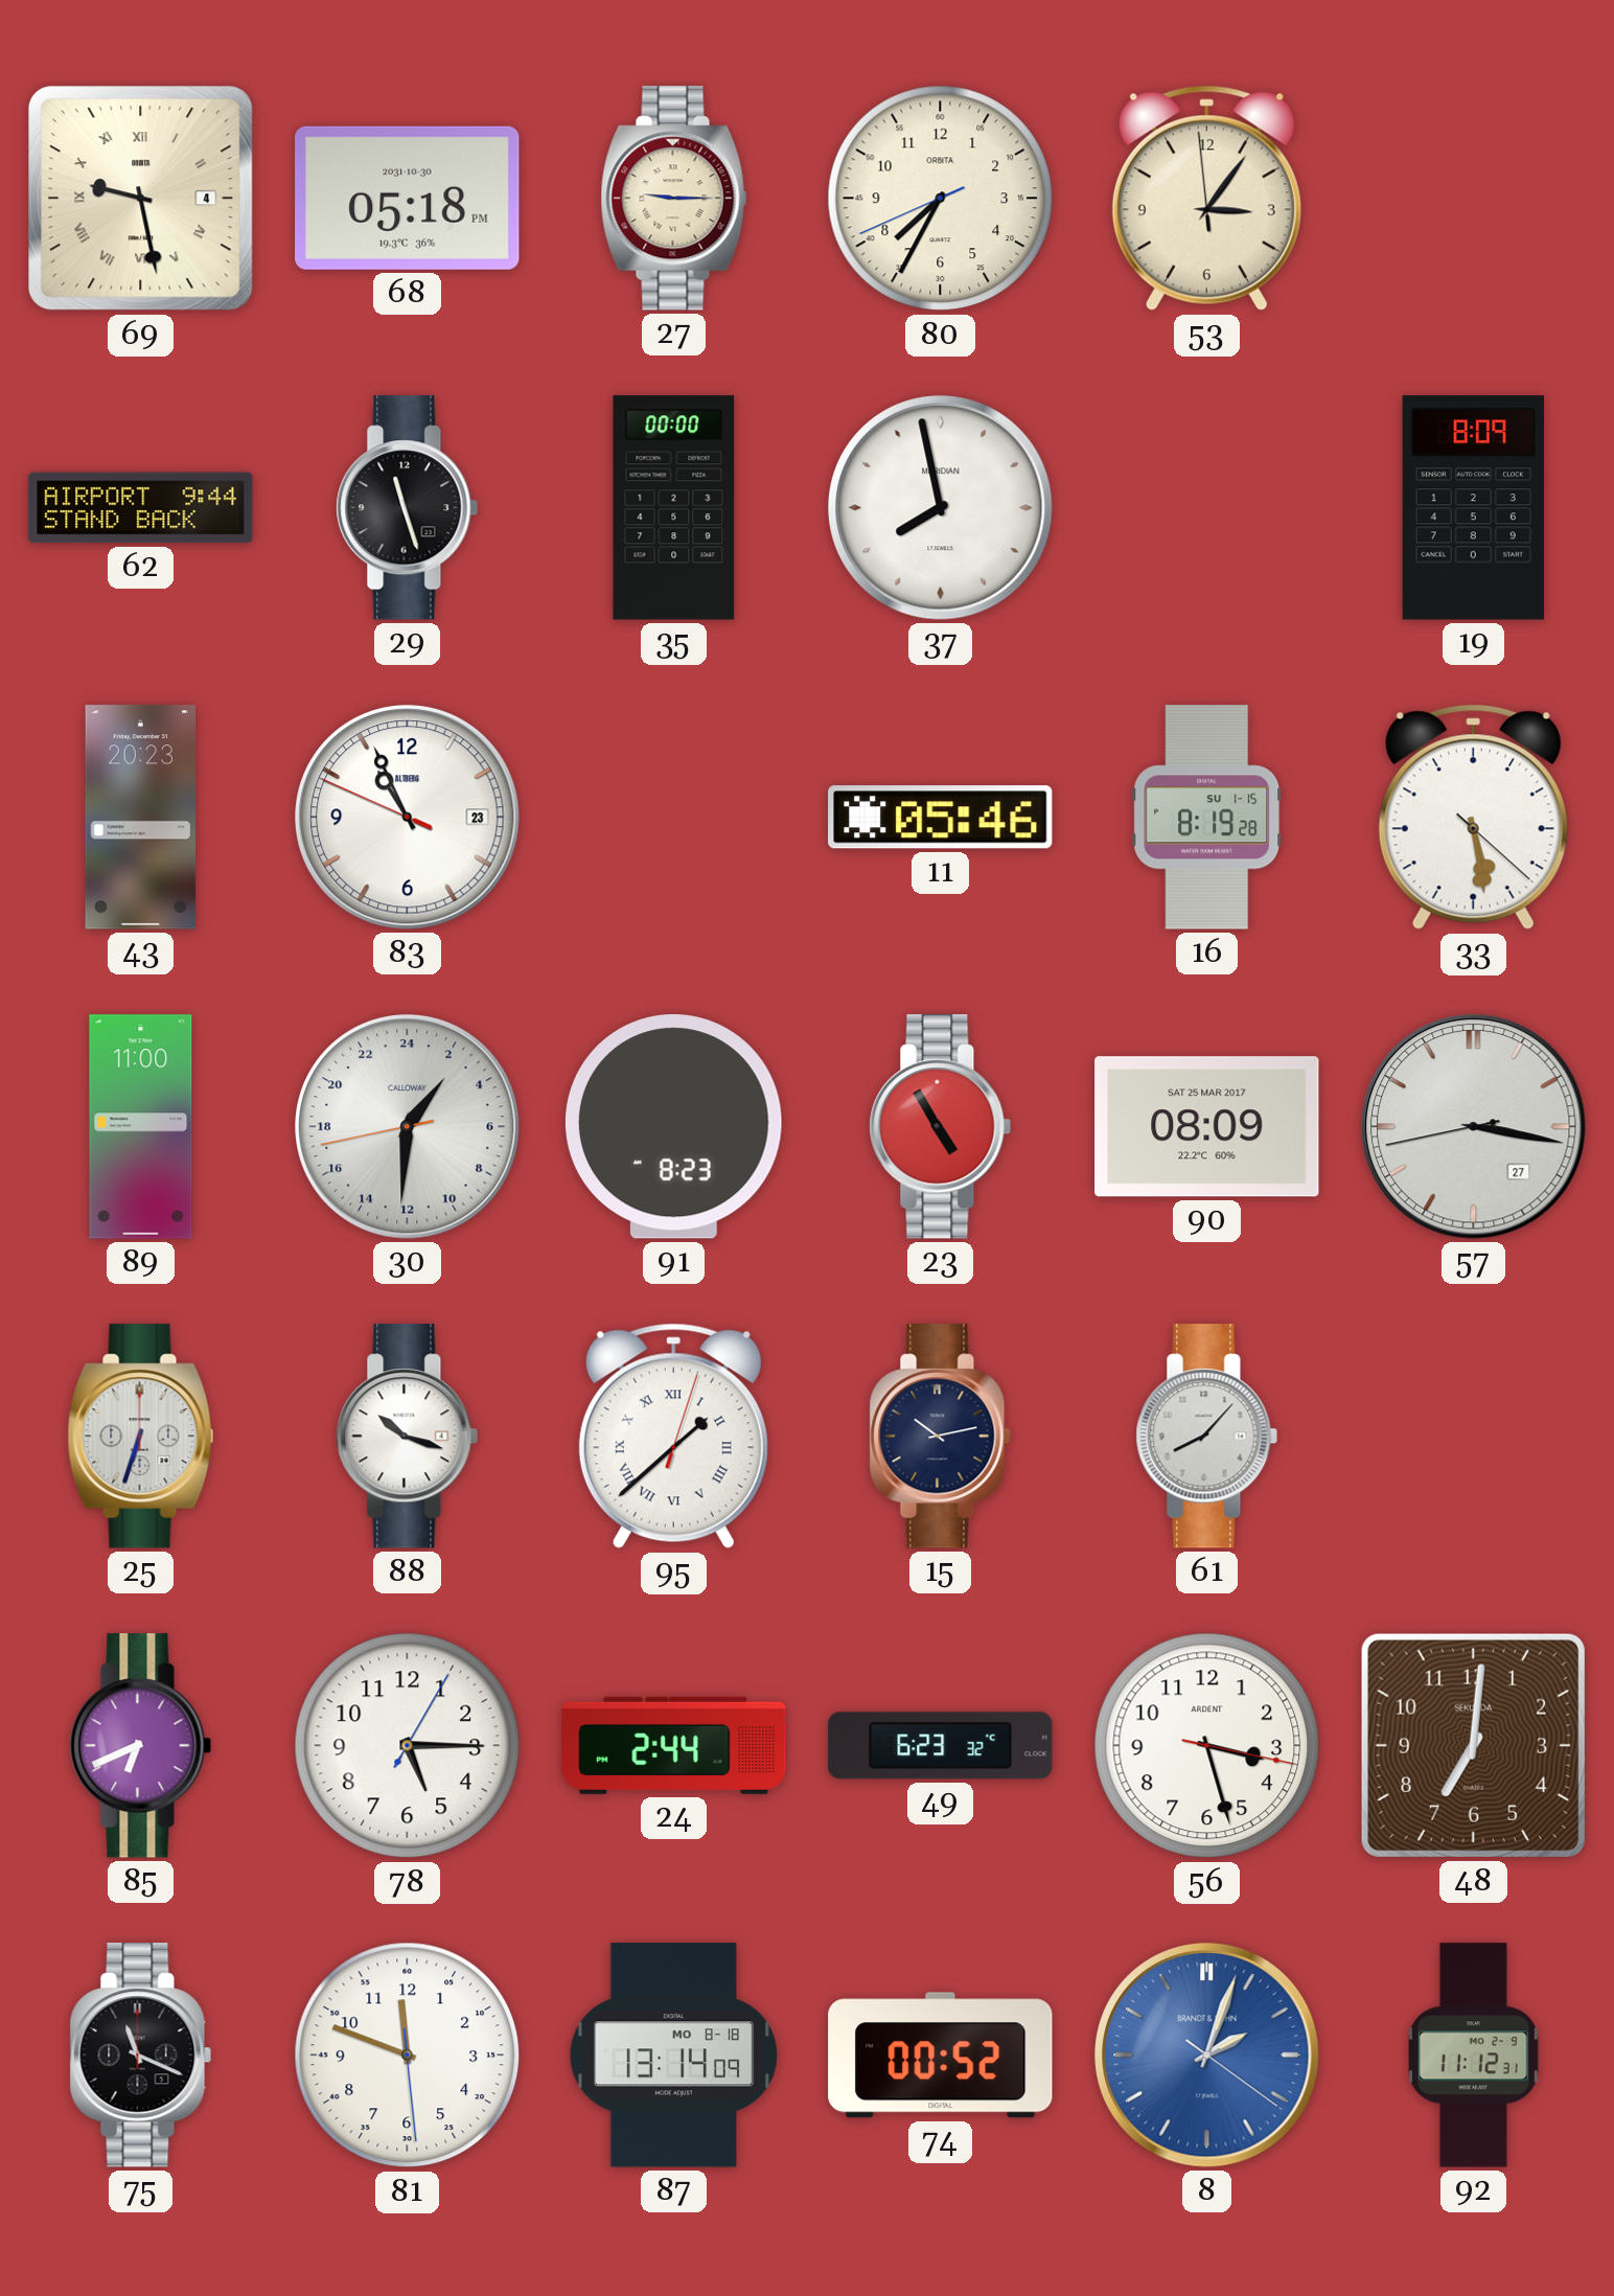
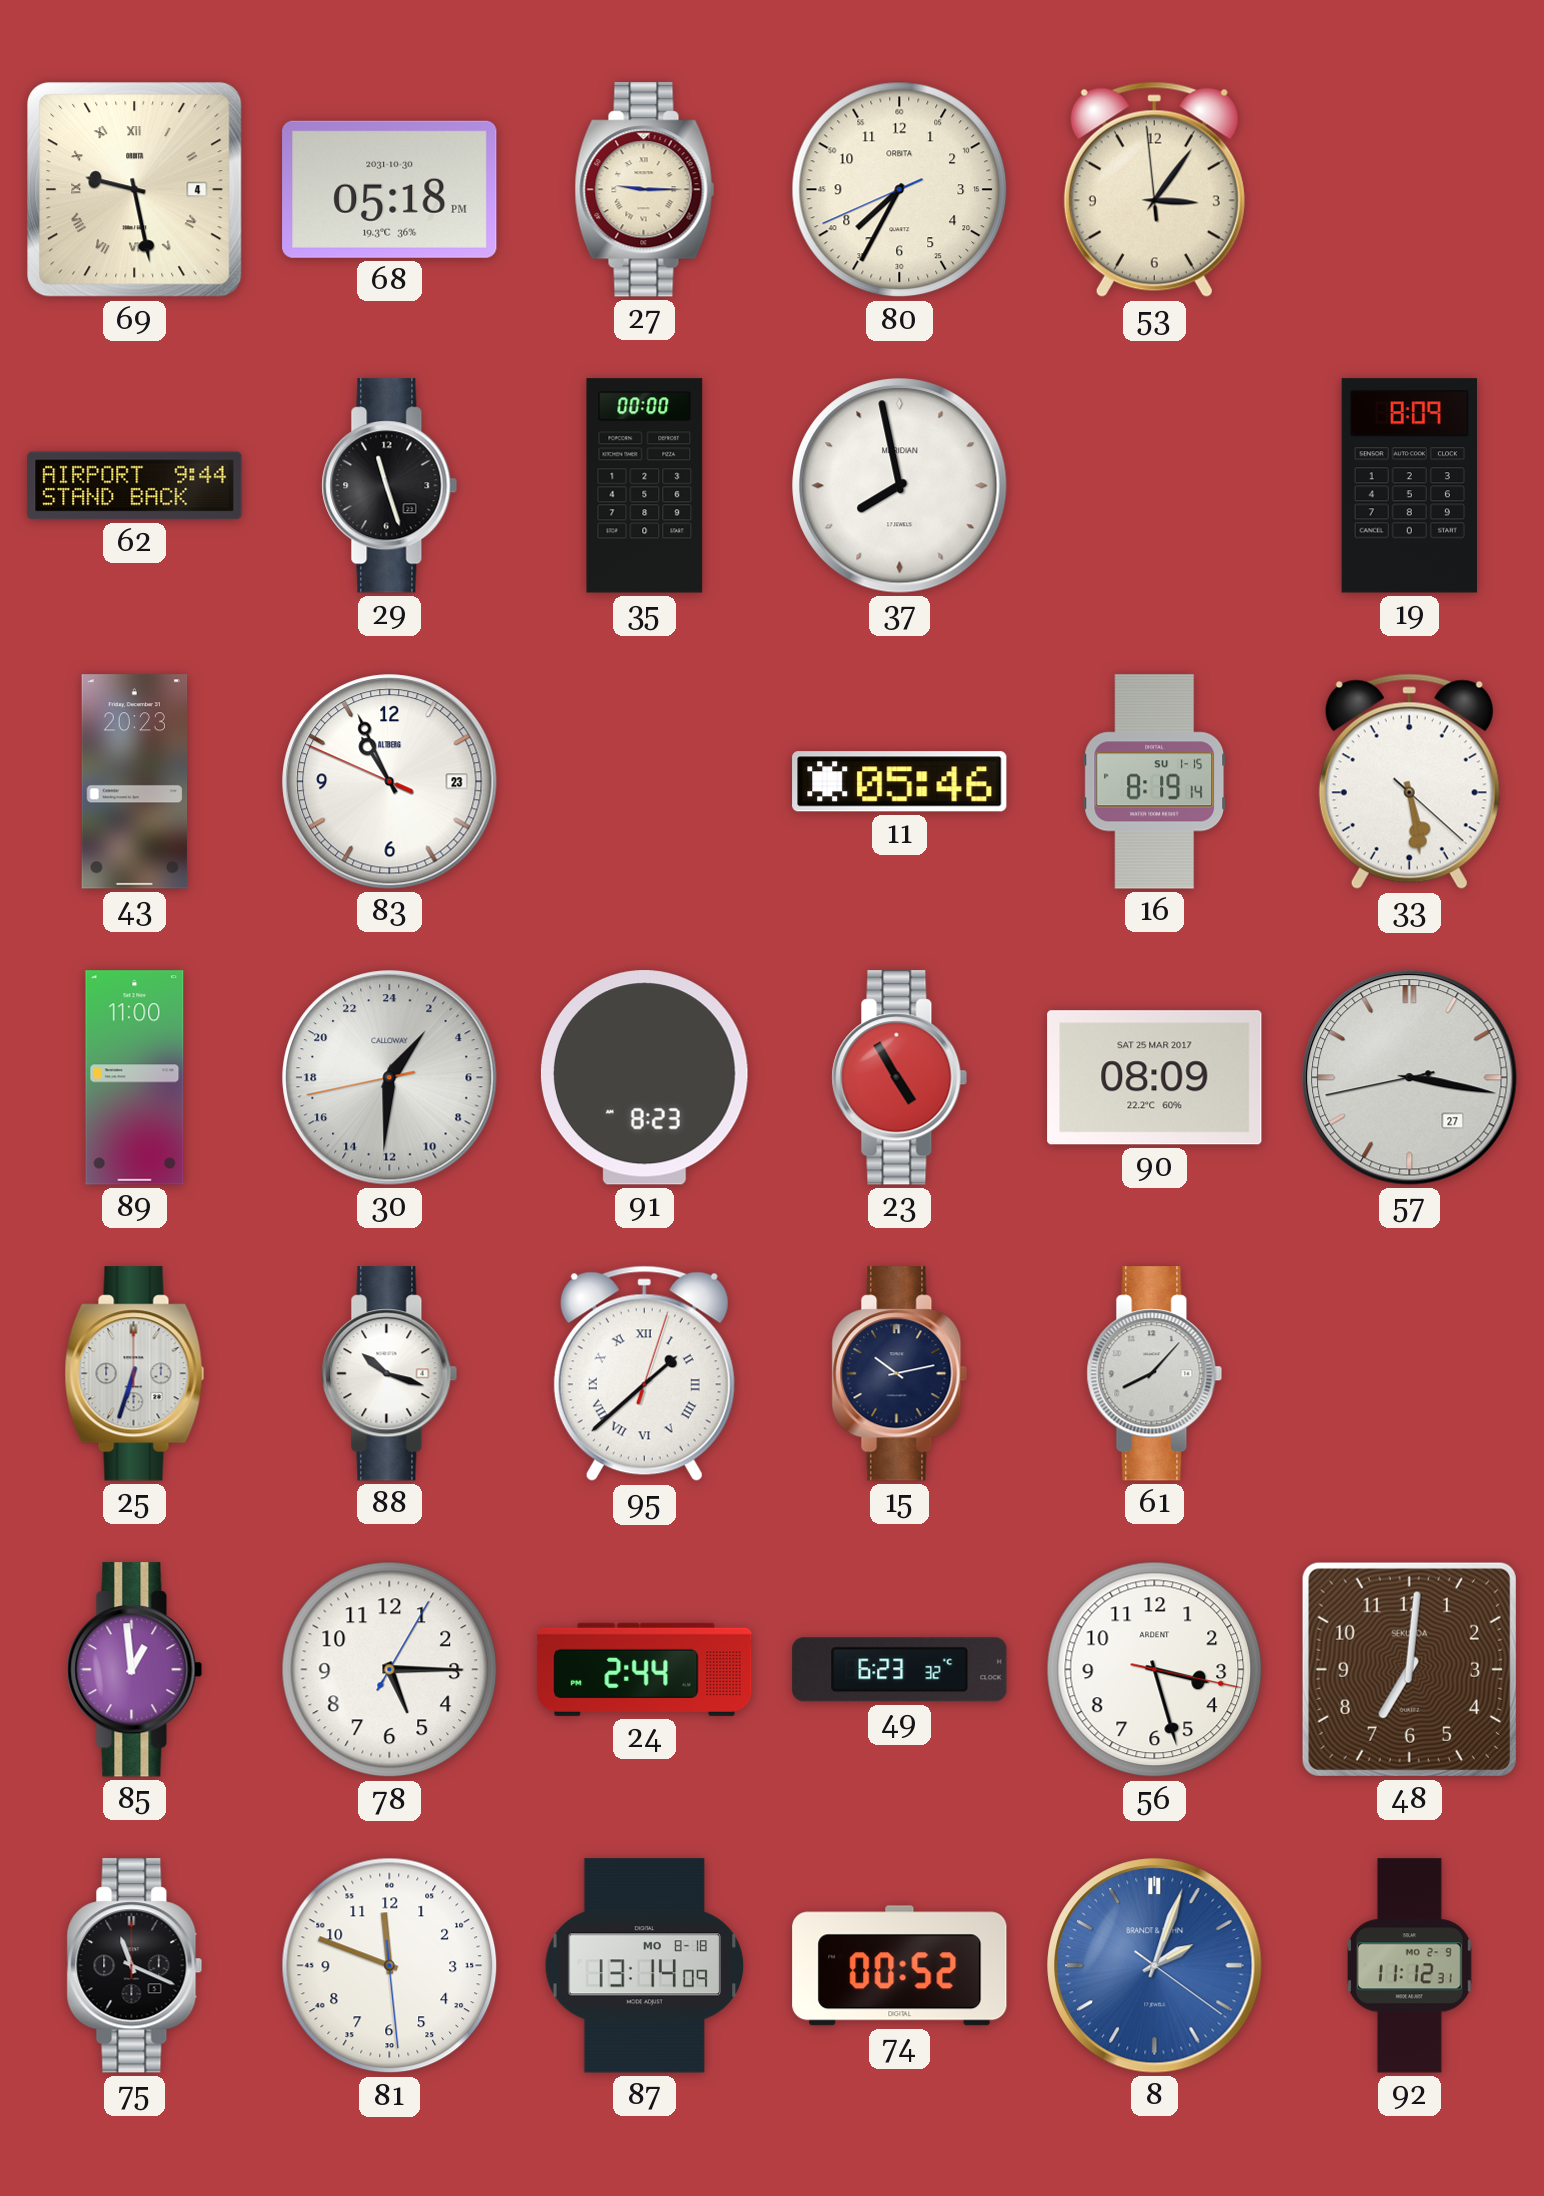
16: 8:19:28 -> 8:19:14 (1155, 782)
85: 6:41 -> 12:59 (135, 1670)
